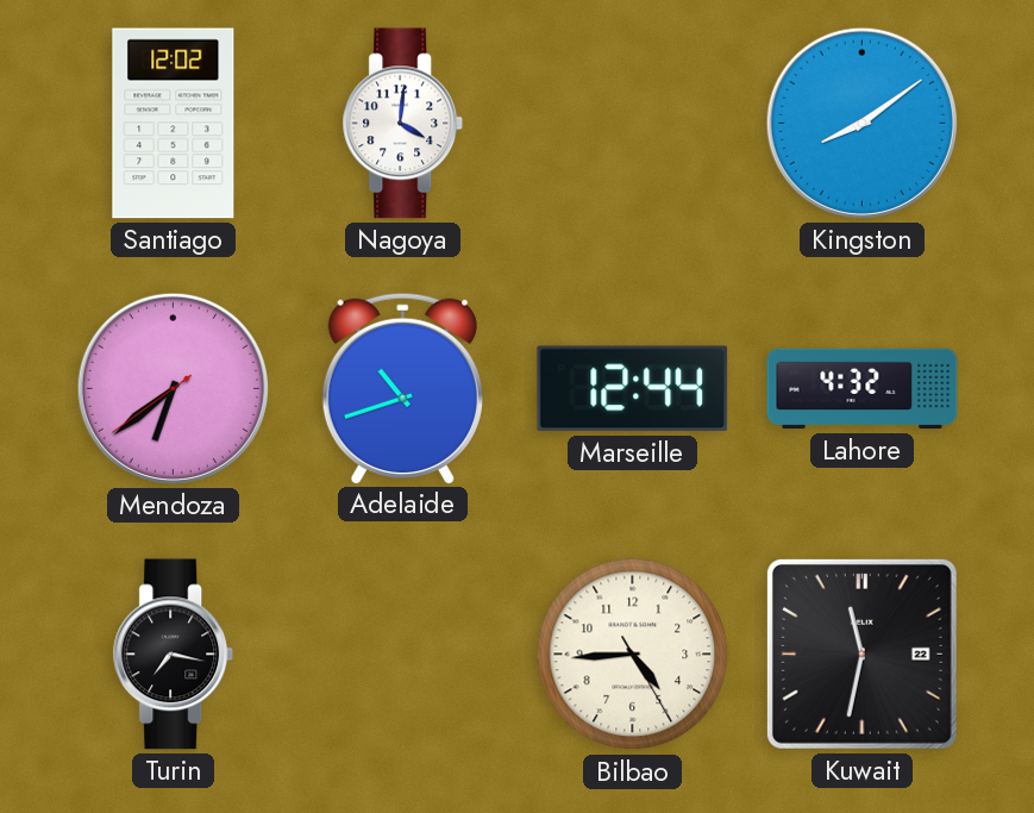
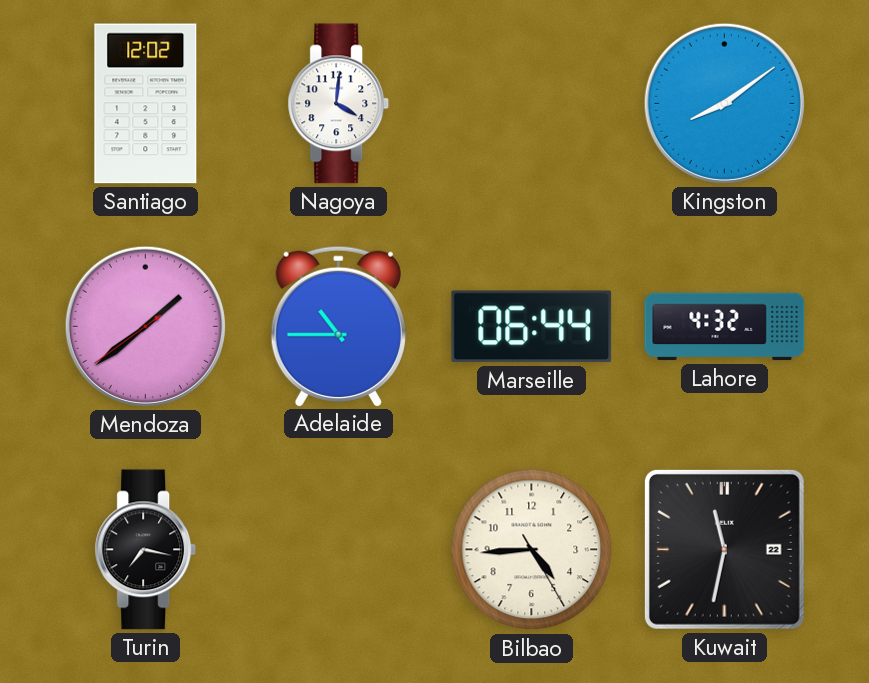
Mendoza: 6:38 -> 1:38 (145, 326)
Adelaide: 10:42 -> 10:45 (338, 326)
Marseille: 12:44 -> 06:44 (532, 327)
